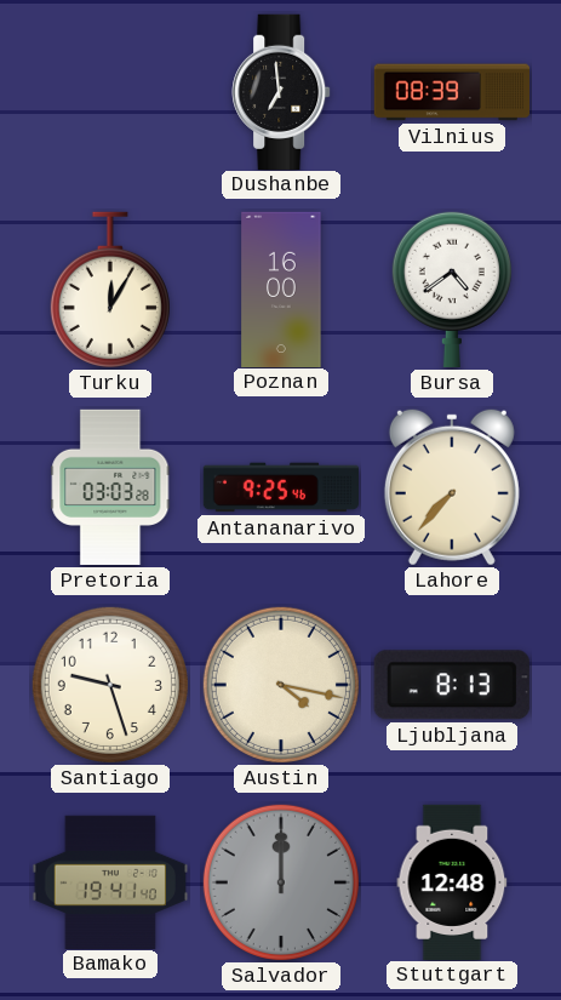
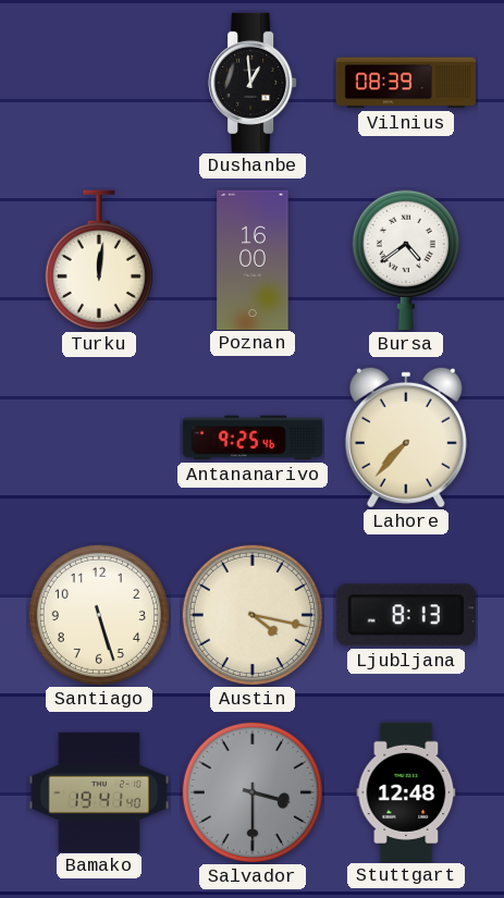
Dushanbe: 6:59 -> 12:59 (253, 82)
Turku: 12:05 -> 12:01 (99, 260)
Pretoria: 03:03 -> none (110, 487)
Santiago: 9:27 -> 5:27 (99, 615)
Salvador: 12:00 -> 3:30 (253, 792)
